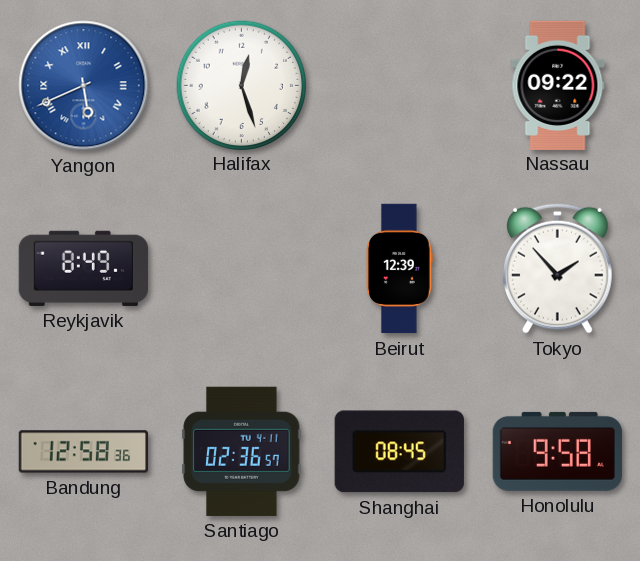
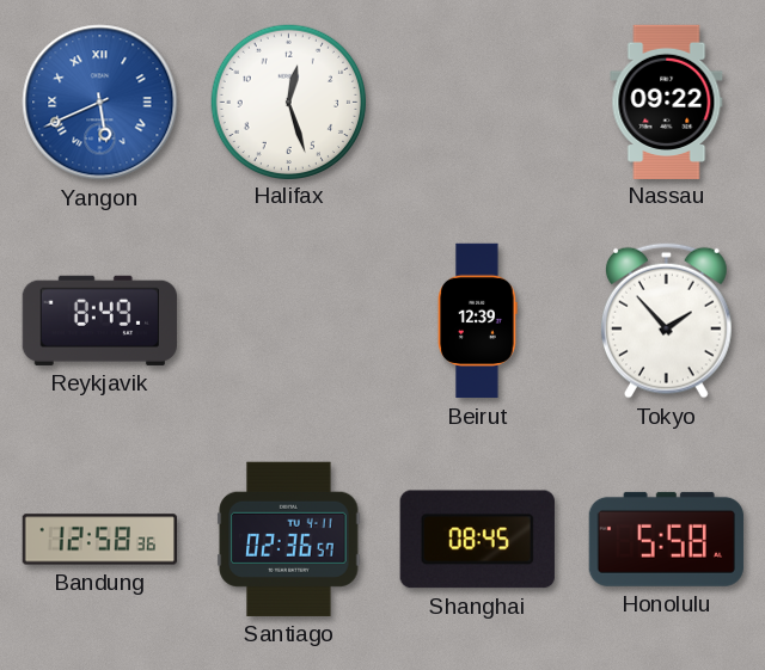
Honolulu: 9:58 -> 5:58 (666, 539)
